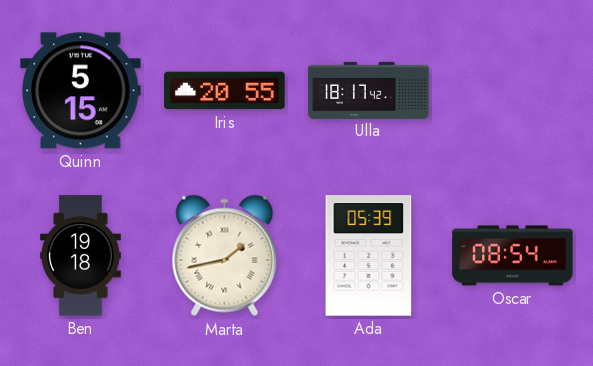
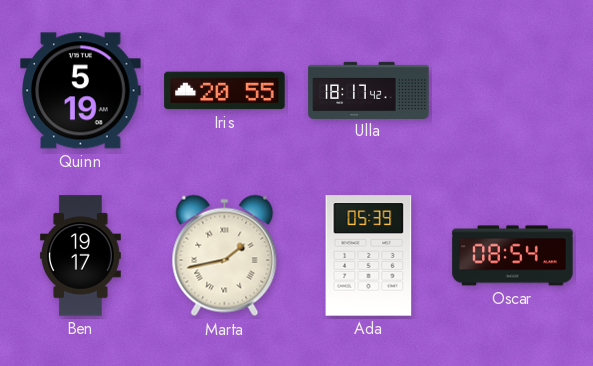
Quinn: 5:15 -> 5:19 (81, 91)
Ben: 19:18 -> 19:17 (80, 256)
